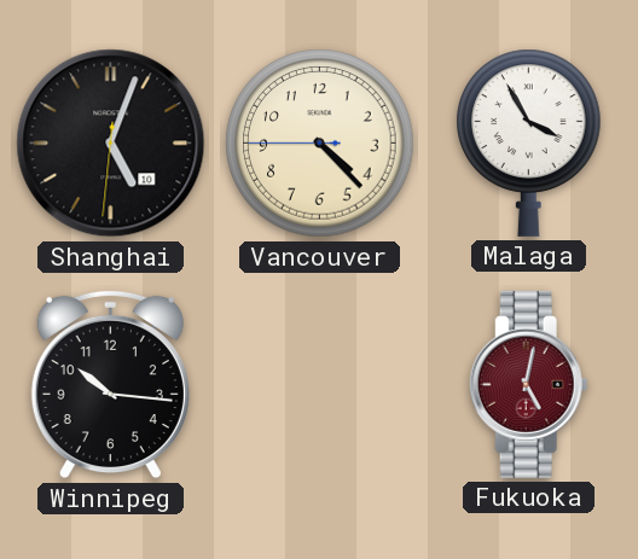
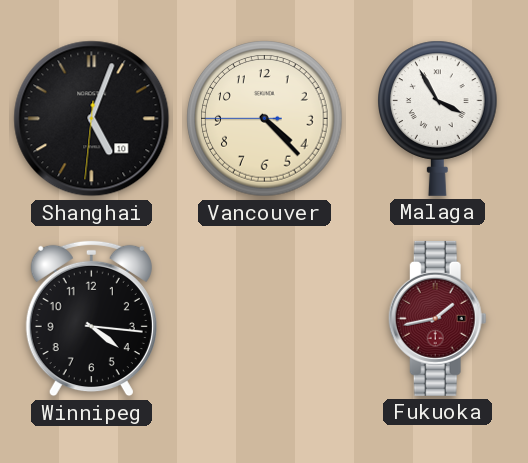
Winnipeg: 10:16 -> 4:16 (91, 319)
Fukuoka: 5:02 -> 1:43 (437, 318)
